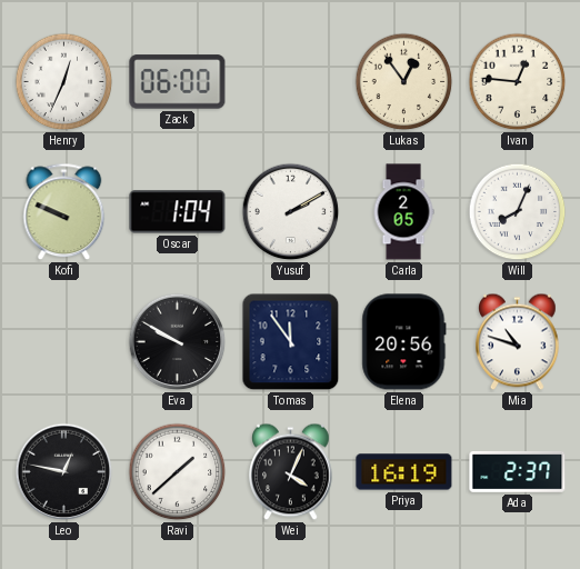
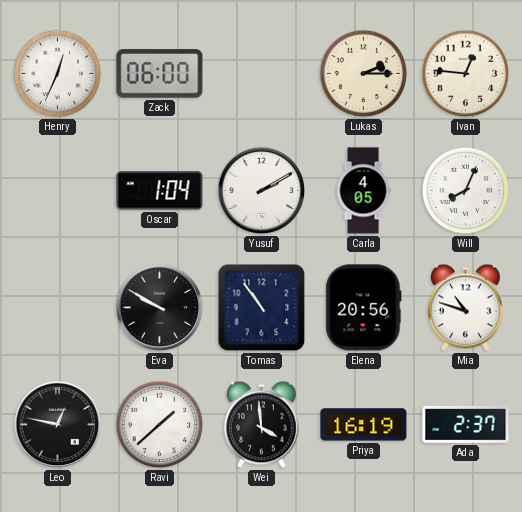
Lukas: 12:54 -> 2:15 (364, 74)
Kofi: 9:49 -> none (64, 212)
Carla: 2:05 -> 4:05 (363, 191)
Tomas: 11:54 -> 10:54 (262, 308)
Wei: 4:04 -> 3:59 (262, 425)
